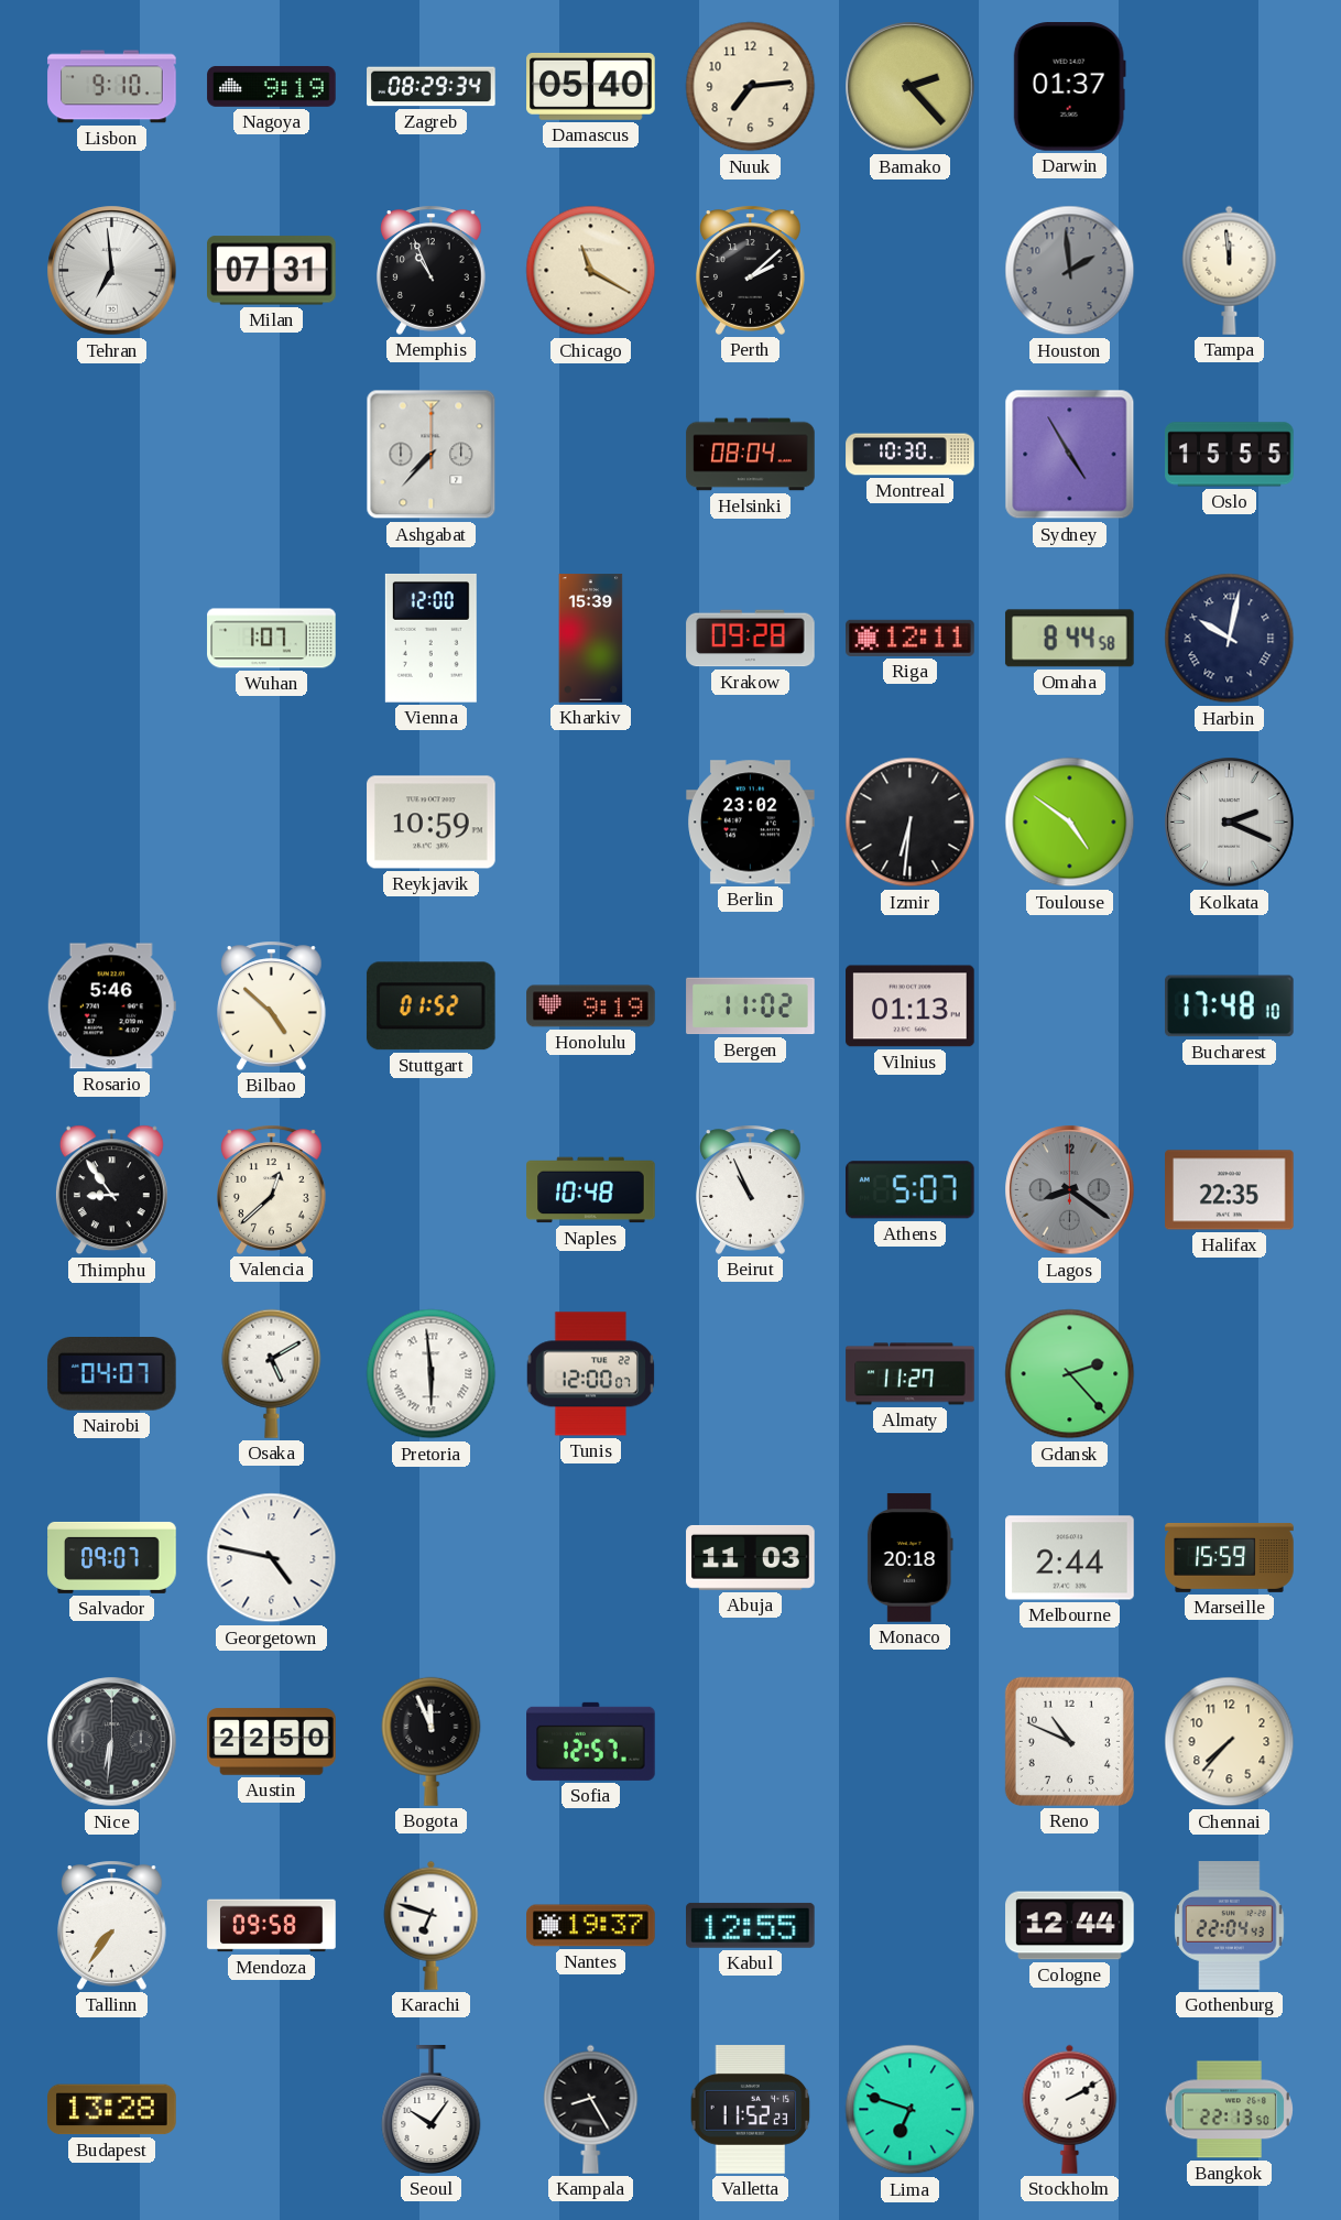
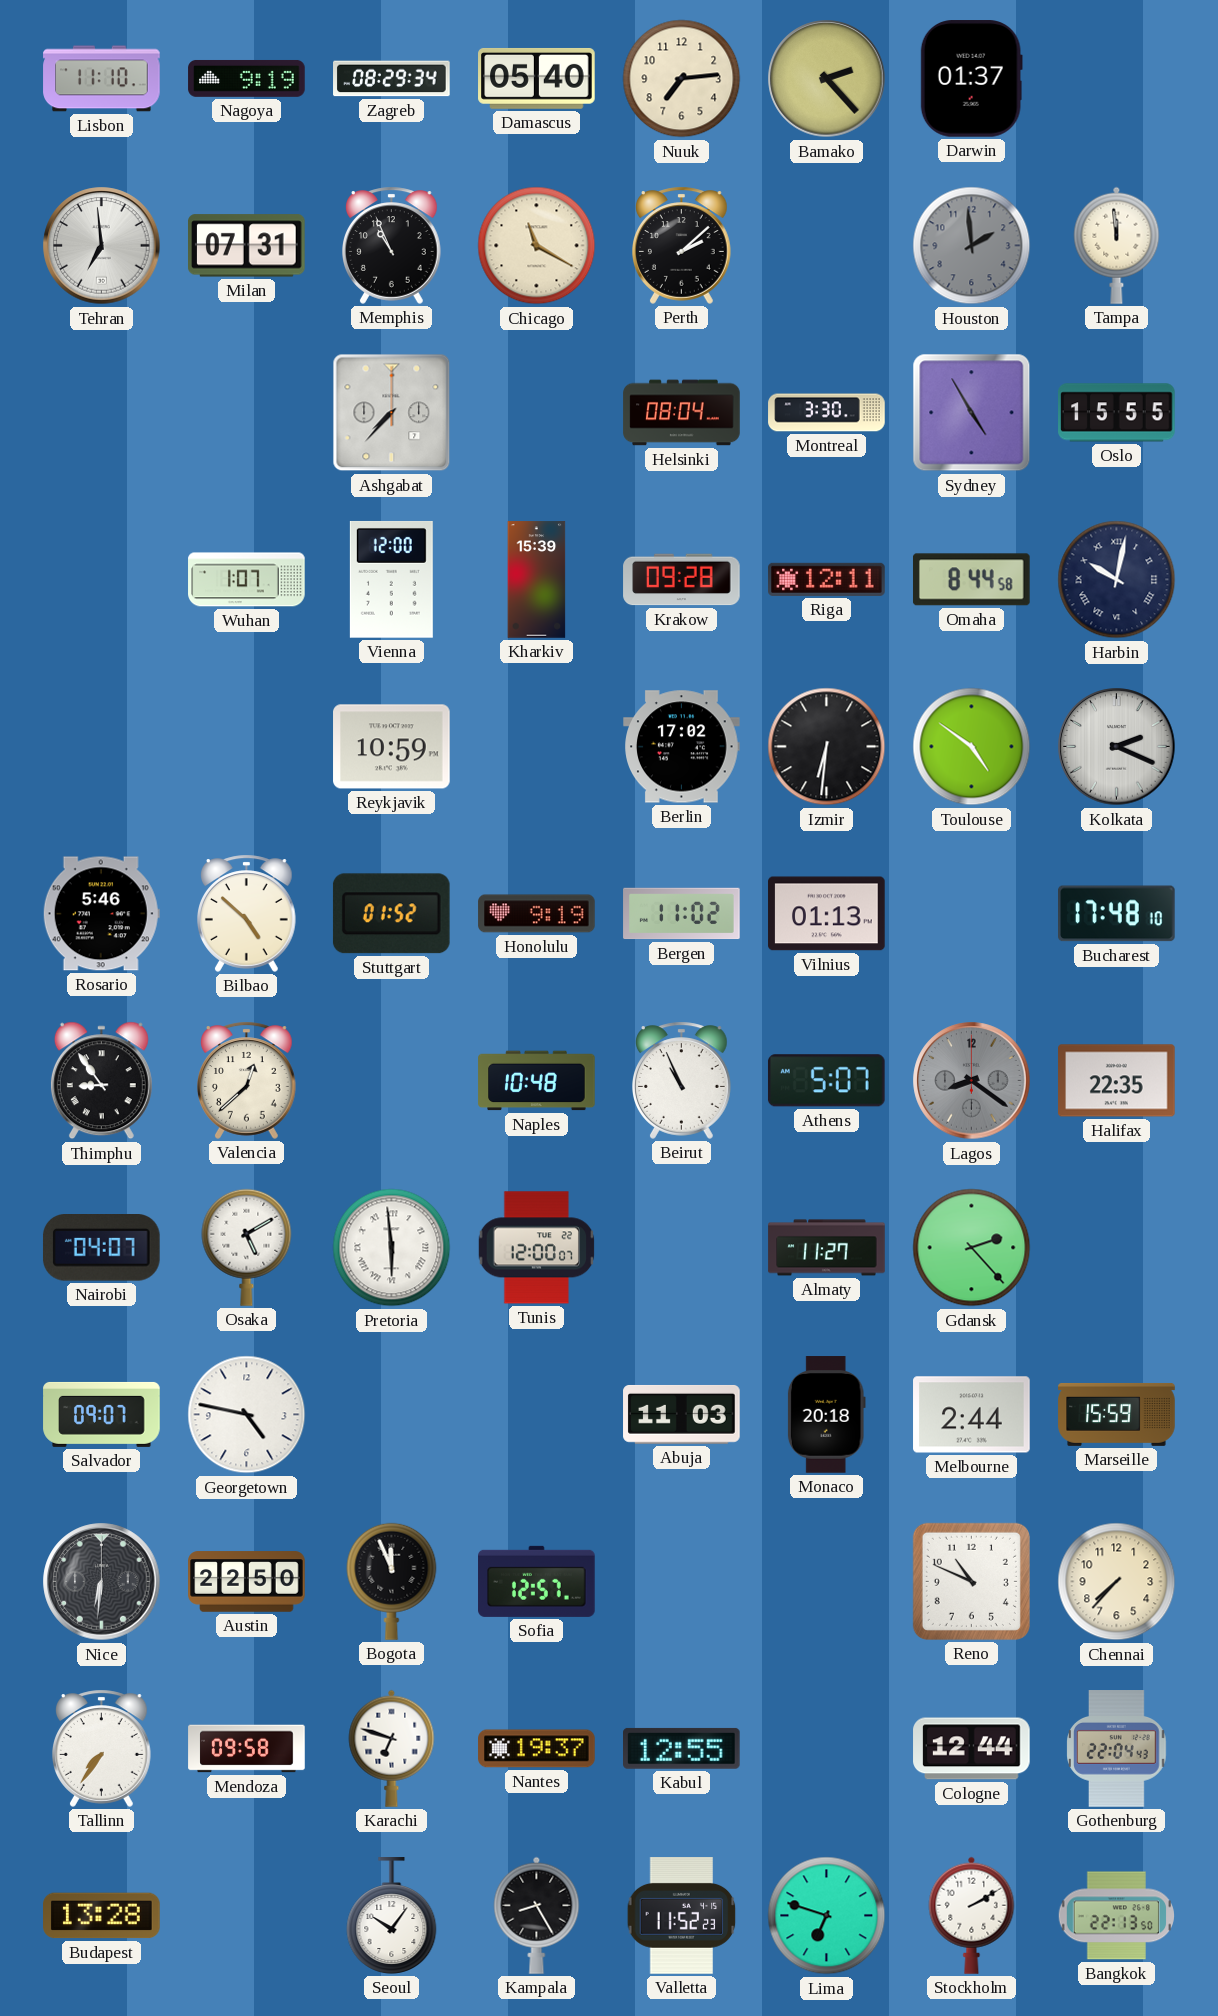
Lisbon: 9:10 -> 11:10 (102, 79)
Montreal: 10:30 -> 3:30 (827, 413)
Berlin: 23:02 -> 17:02 (682, 747)
